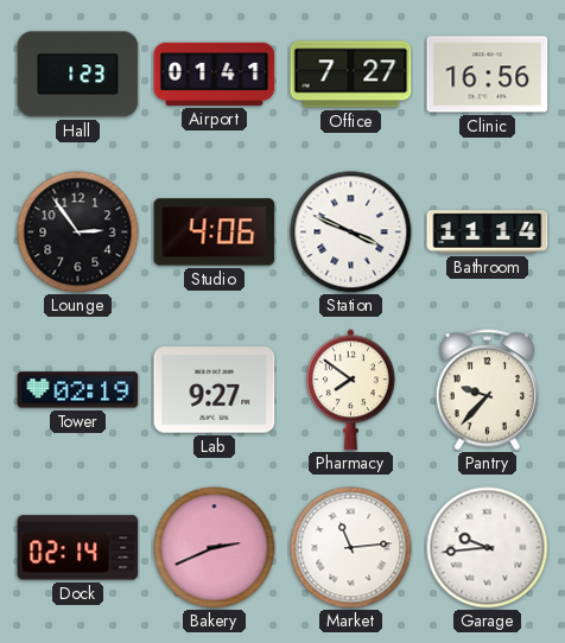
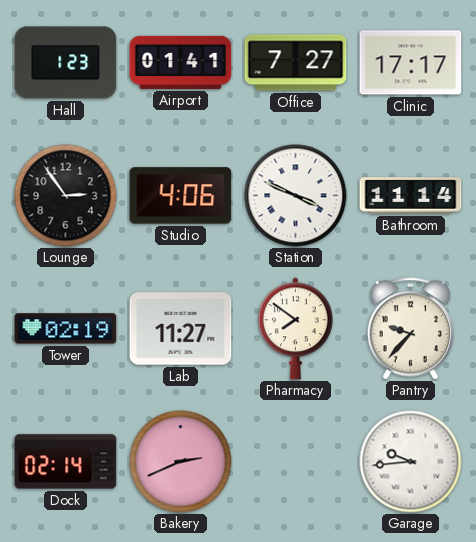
Clinic: 16:56 -> 17:17 (411, 63)
Lab: 9:27 -> 11:27 (181, 329)
Market: 11:14 -> none (351, 548)
